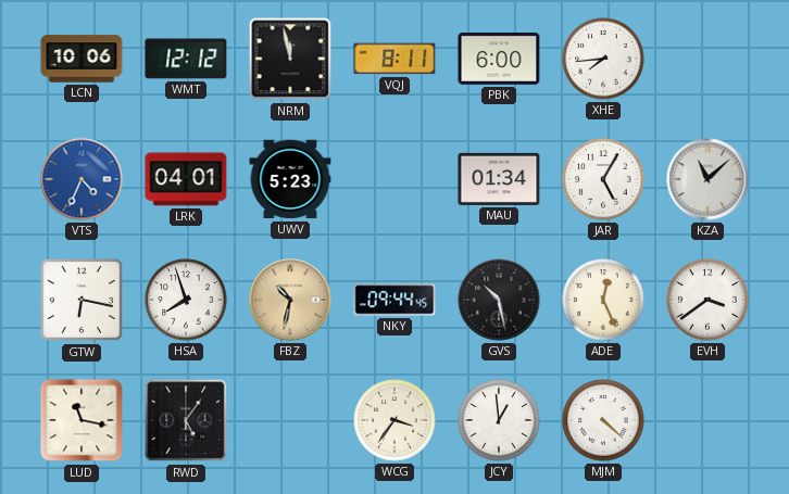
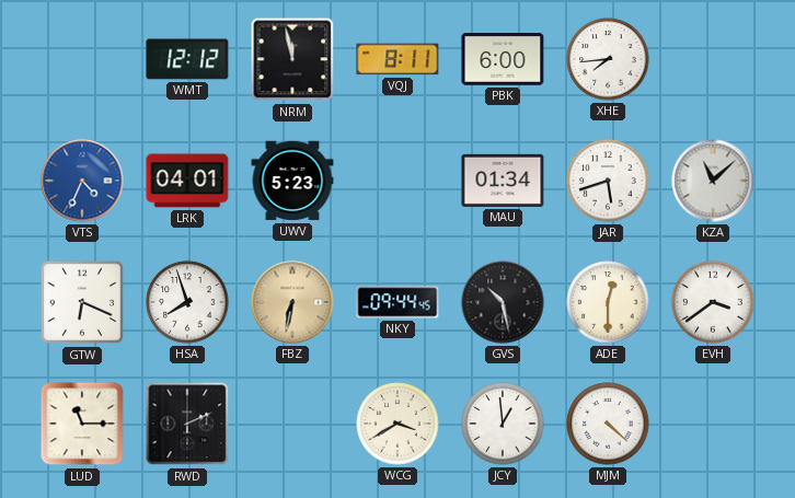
LCN: 10:06 -> none (82, 59)
JAR: 5:05 -> 5:42 (608, 181)
GTW: 6:17 -> 6:19 (82, 302)
FBZ: 10:32 -> 6:32 (292, 302)
ADE: 12:26 -> 12:30 (608, 302)
LUD: 11:17 -> 11:15 (82, 424)
RWD: 5:06 -> 2:11 (187, 424)
WCG: 3:36 -> 3:40 (397, 424)
